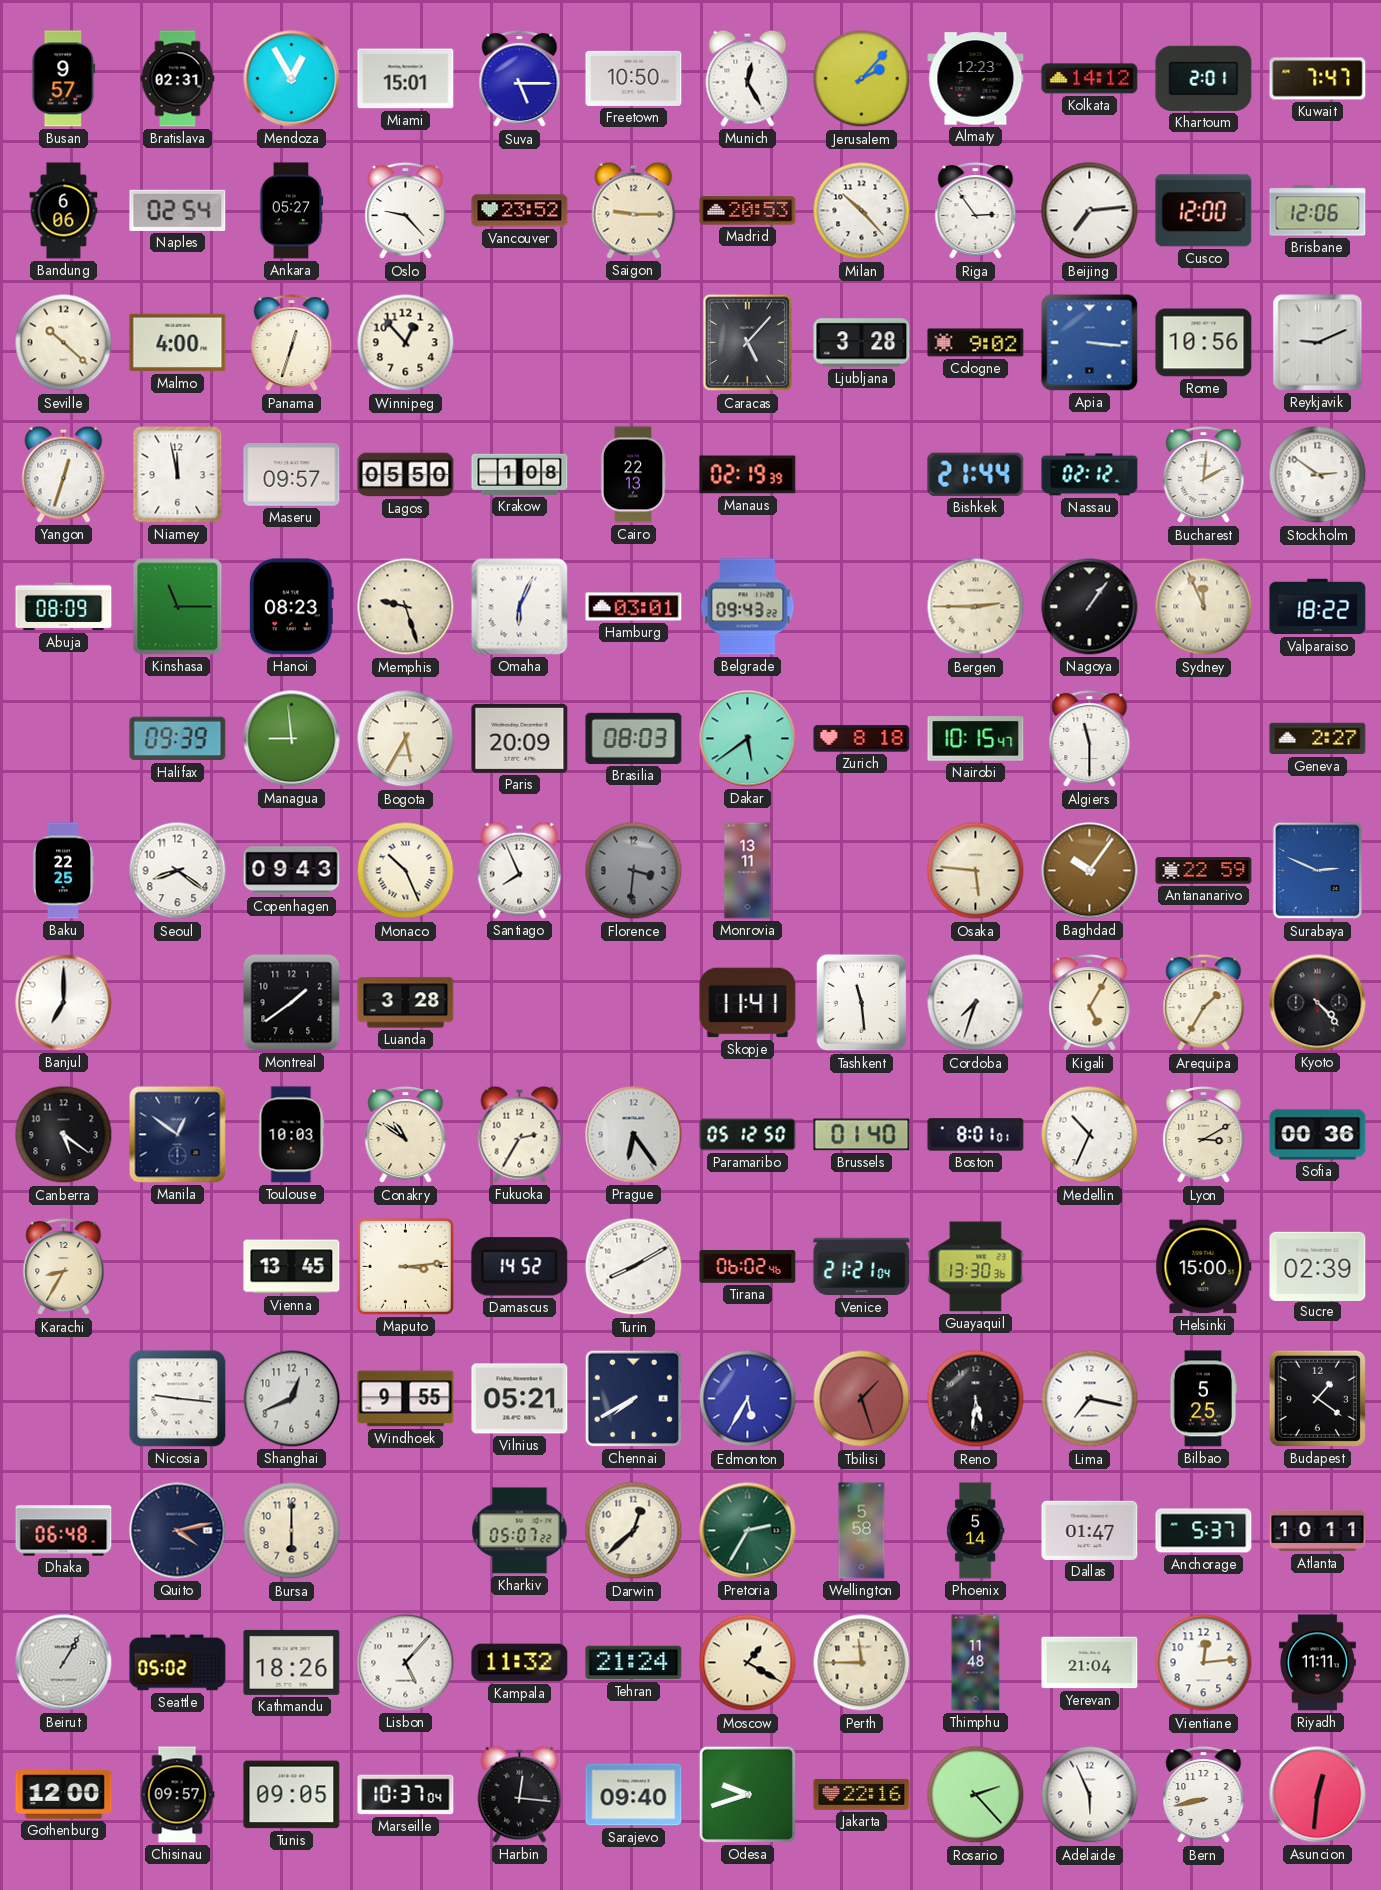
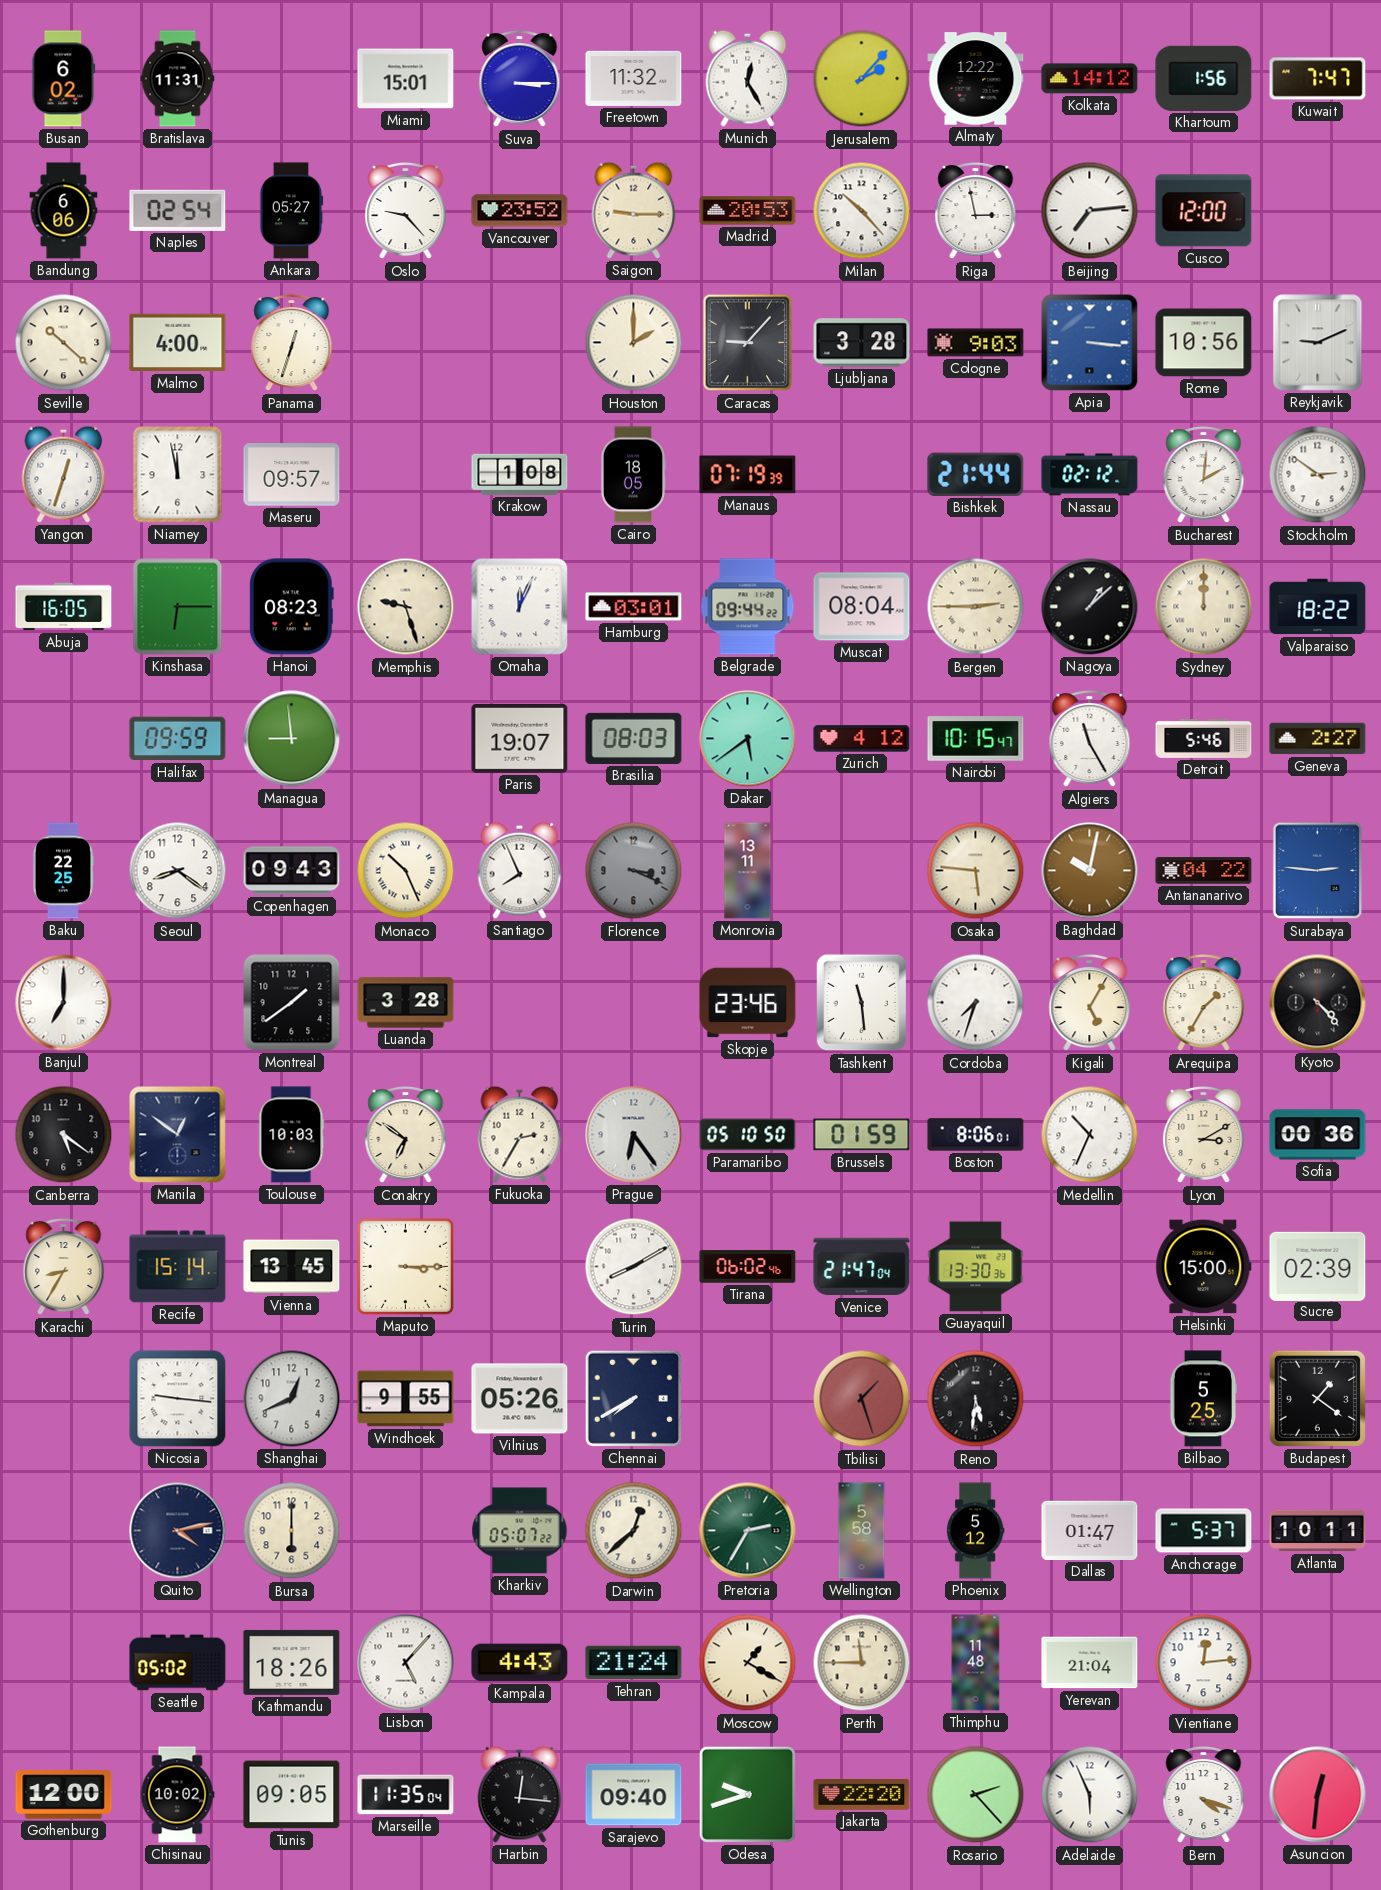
Busan: 9:57 -> 6:02 (64, 79)
Bratislava: 02:31 -> 11:31 (178, 79)
Mendoza: 12:55 -> none (292, 79)
Suva: 5:15 -> 3:15 (520, 79)
Freetown: 10:50 -> 11:32 (634, 78)
Almaty: 12:23 -> 12:22 (976, 79)
Khartoum: 2:01 -> 1:56 (1204, 78)
Riga: 2:54 -> 2:58 (976, 211)
Brisbane: 12:06 -> none (1318, 211)
Winnipeg: 12:53 -> none (406, 343)
Houston: none -> 2:00 (634, 343)
Caracas: 5:07 -> 9:07 (748, 343)
Cologne: 9:02 -> 9:03 (976, 343)
Lagos: 05:50 -> none (406, 475)
Cairo: 22:13 -> 18:05 (633, 475)
Manaus: 02:19 -> 07:19 (748, 475)
Abuja: 08:09 -> 16:05 (64, 607)
Kinshasa: 11:15 -> 6:15 (178, 607)
Omaha: 6:04 -> 12:04 (520, 607)
Belgrade: 09:43 -> 09:44 (748, 607)
Muscat: none -> 08:04 (862, 607)
Nagoya: 1:06 -> 1:08 (1090, 607)
Sydney: 11:56 -> 12:00 (1204, 607)
Halifax: 09:39 -> 09:59 (178, 739)
Bogota: 5:35 -> none (406, 739)
Paris: 20:09 -> 19:07 (520, 738)
Zurich: 8:18 -> 4:12 (862, 739)
Algiers: 11:30 -> 11:25 (1090, 739)
Detroit: none -> 5:46 (1204, 738)
Florence: 3:31 -> 3:19 (634, 871)
Baghdad: 10:06 -> 10:02 (1090, 871)
Antananarivo: 22:59 -> 04:22 (1204, 871)
Surabaya: 2:49 -> 2:46 (1318, 871)
Skopje: 11:41 -> 23:46 (748, 1003)
Conakry: 10:51 -> 6:51 (406, 1135)
Paramaribo: 05:12 -> 05:10 (748, 1135)
Brussels: 01:40 -> 01:59 (862, 1135)
Boston: 8:01 -> 8:06 (976, 1135)
Recife: none -> 15:14 (178, 1267)
Maputo: 3:14 -> 3:15 (405, 1266)
Damascus: 14:52 -> none (520, 1267)
Venice: 21:21 -> 21:47 (862, 1267)
Vilnius: 05:21 -> 05:26 (520, 1399)
Edmonton: 5:35 -> none (748, 1399)
Lima: 7:17 -> none (1090, 1399)
Dhaka: 06:48 -> none (64, 1531)
Phoenix: 5:14 -> 5:12 (975, 1531)
Beirut: 1:05 -> none (64, 1663)
Kampala: 11:32 -> 4:43 (520, 1663)
Riyadh: 11:11 -> none (1317, 1663)
Chisinau: 09:57 -> 10:02 (177, 1795)
Marseille: 10:37 -> 11:35 (406, 1795)
Jakarta: 22:16 -> 22:20 (862, 1794)
Bern: 8:43 -> 4:18 (1204, 1795)
